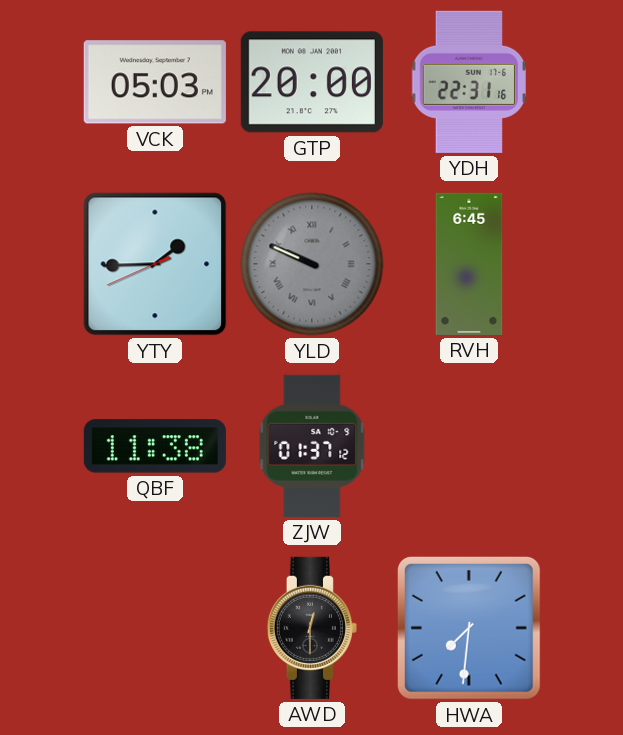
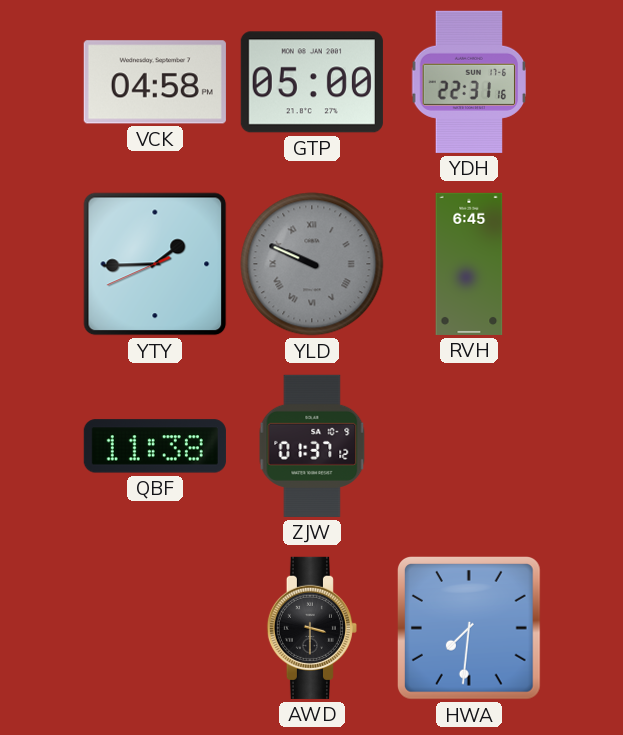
VCK: 05:03 -> 04:58 (155, 82)
GTP: 20:00 -> 05:00 (312, 82)
AWD: 12:30 -> 3:30 (312, 628)
